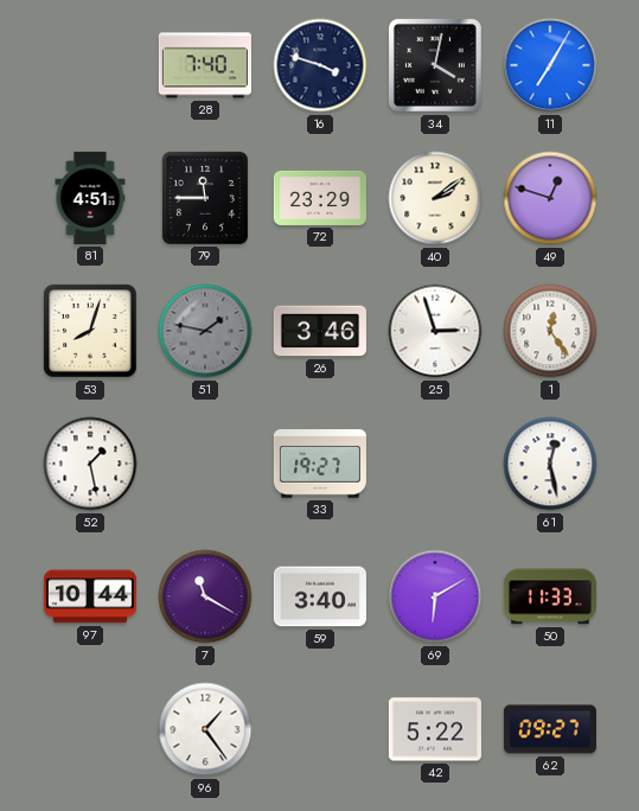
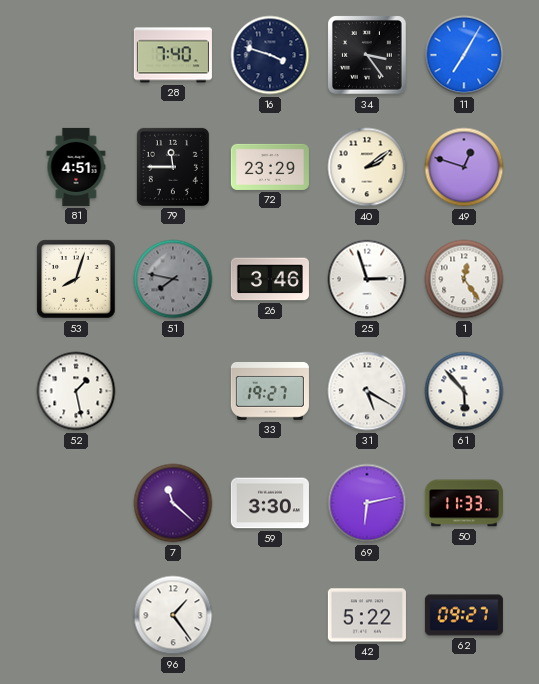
34: 4:02 -> 3:24 (368, 56)
51: 1:47 -> 7:47 (173, 279)
31: none -> 5:20 (367, 391)
61: 12:28 -> 5:53 (464, 391)
97: 10:44 -> none (90, 596)
7: 11:20 -> 11:22 (173, 503)
59: 3:40 -> 3:30 (270, 503)
69: 6:10 -> 6:13 (367, 503)
